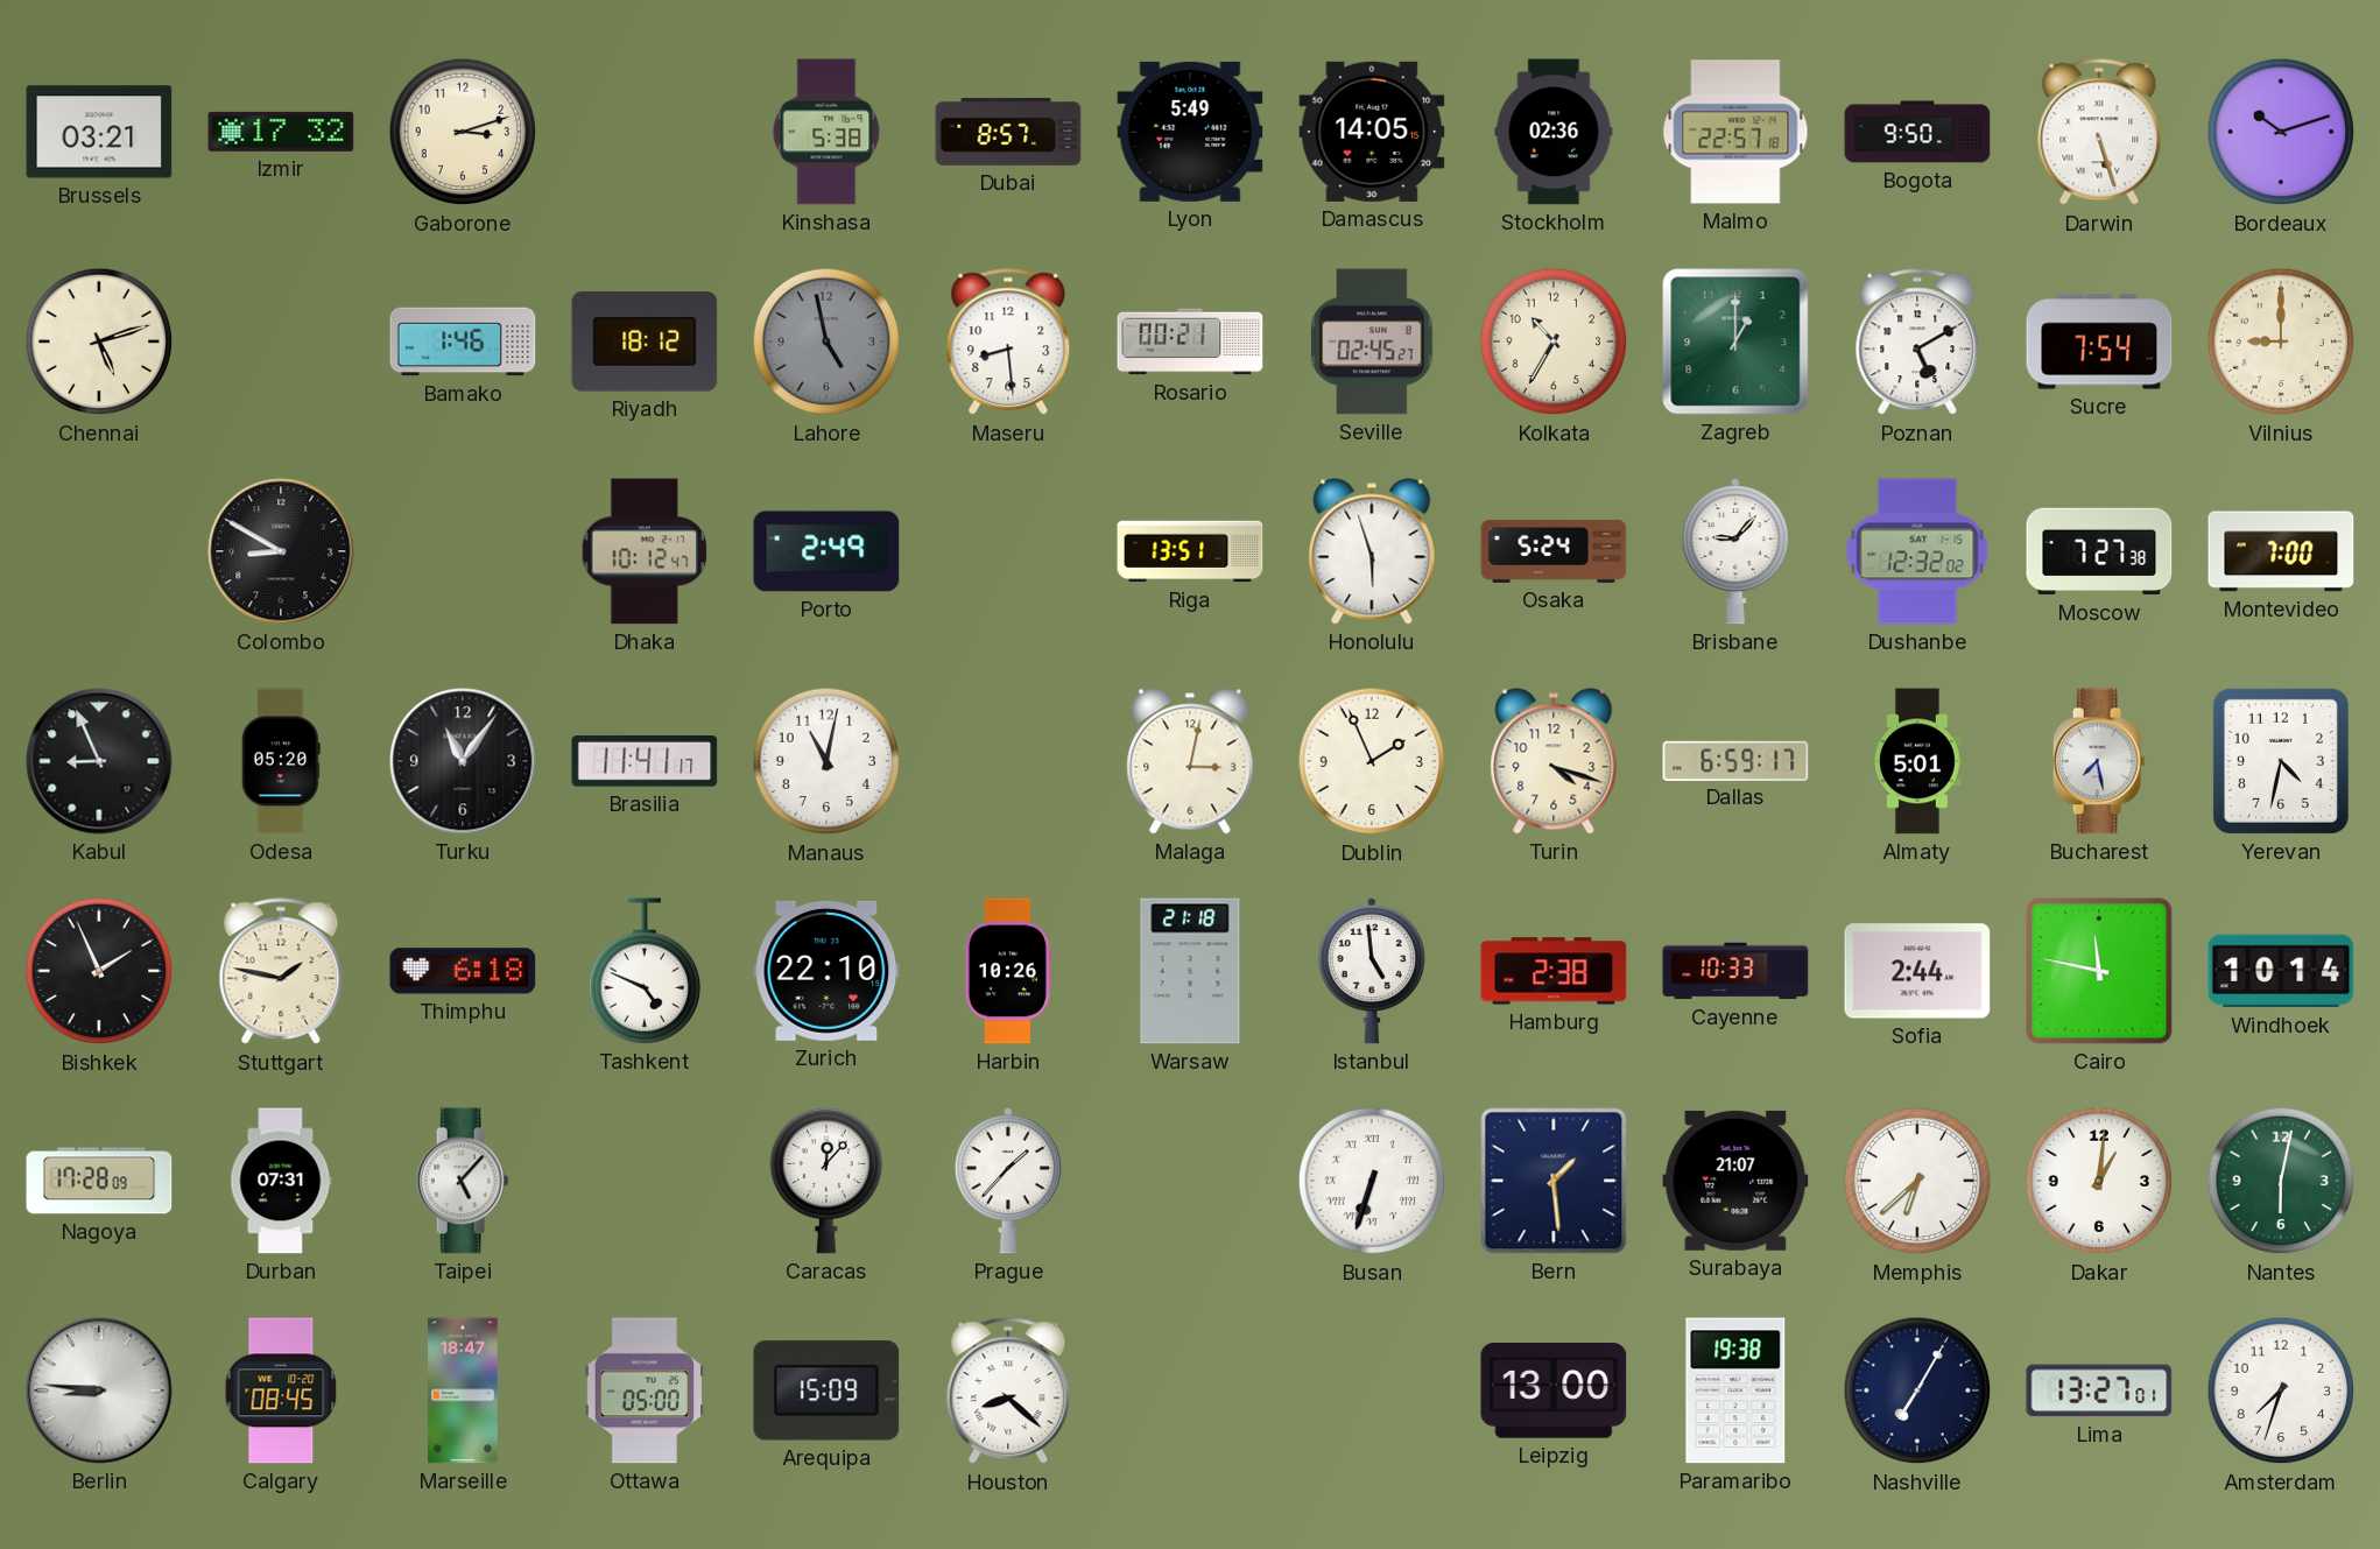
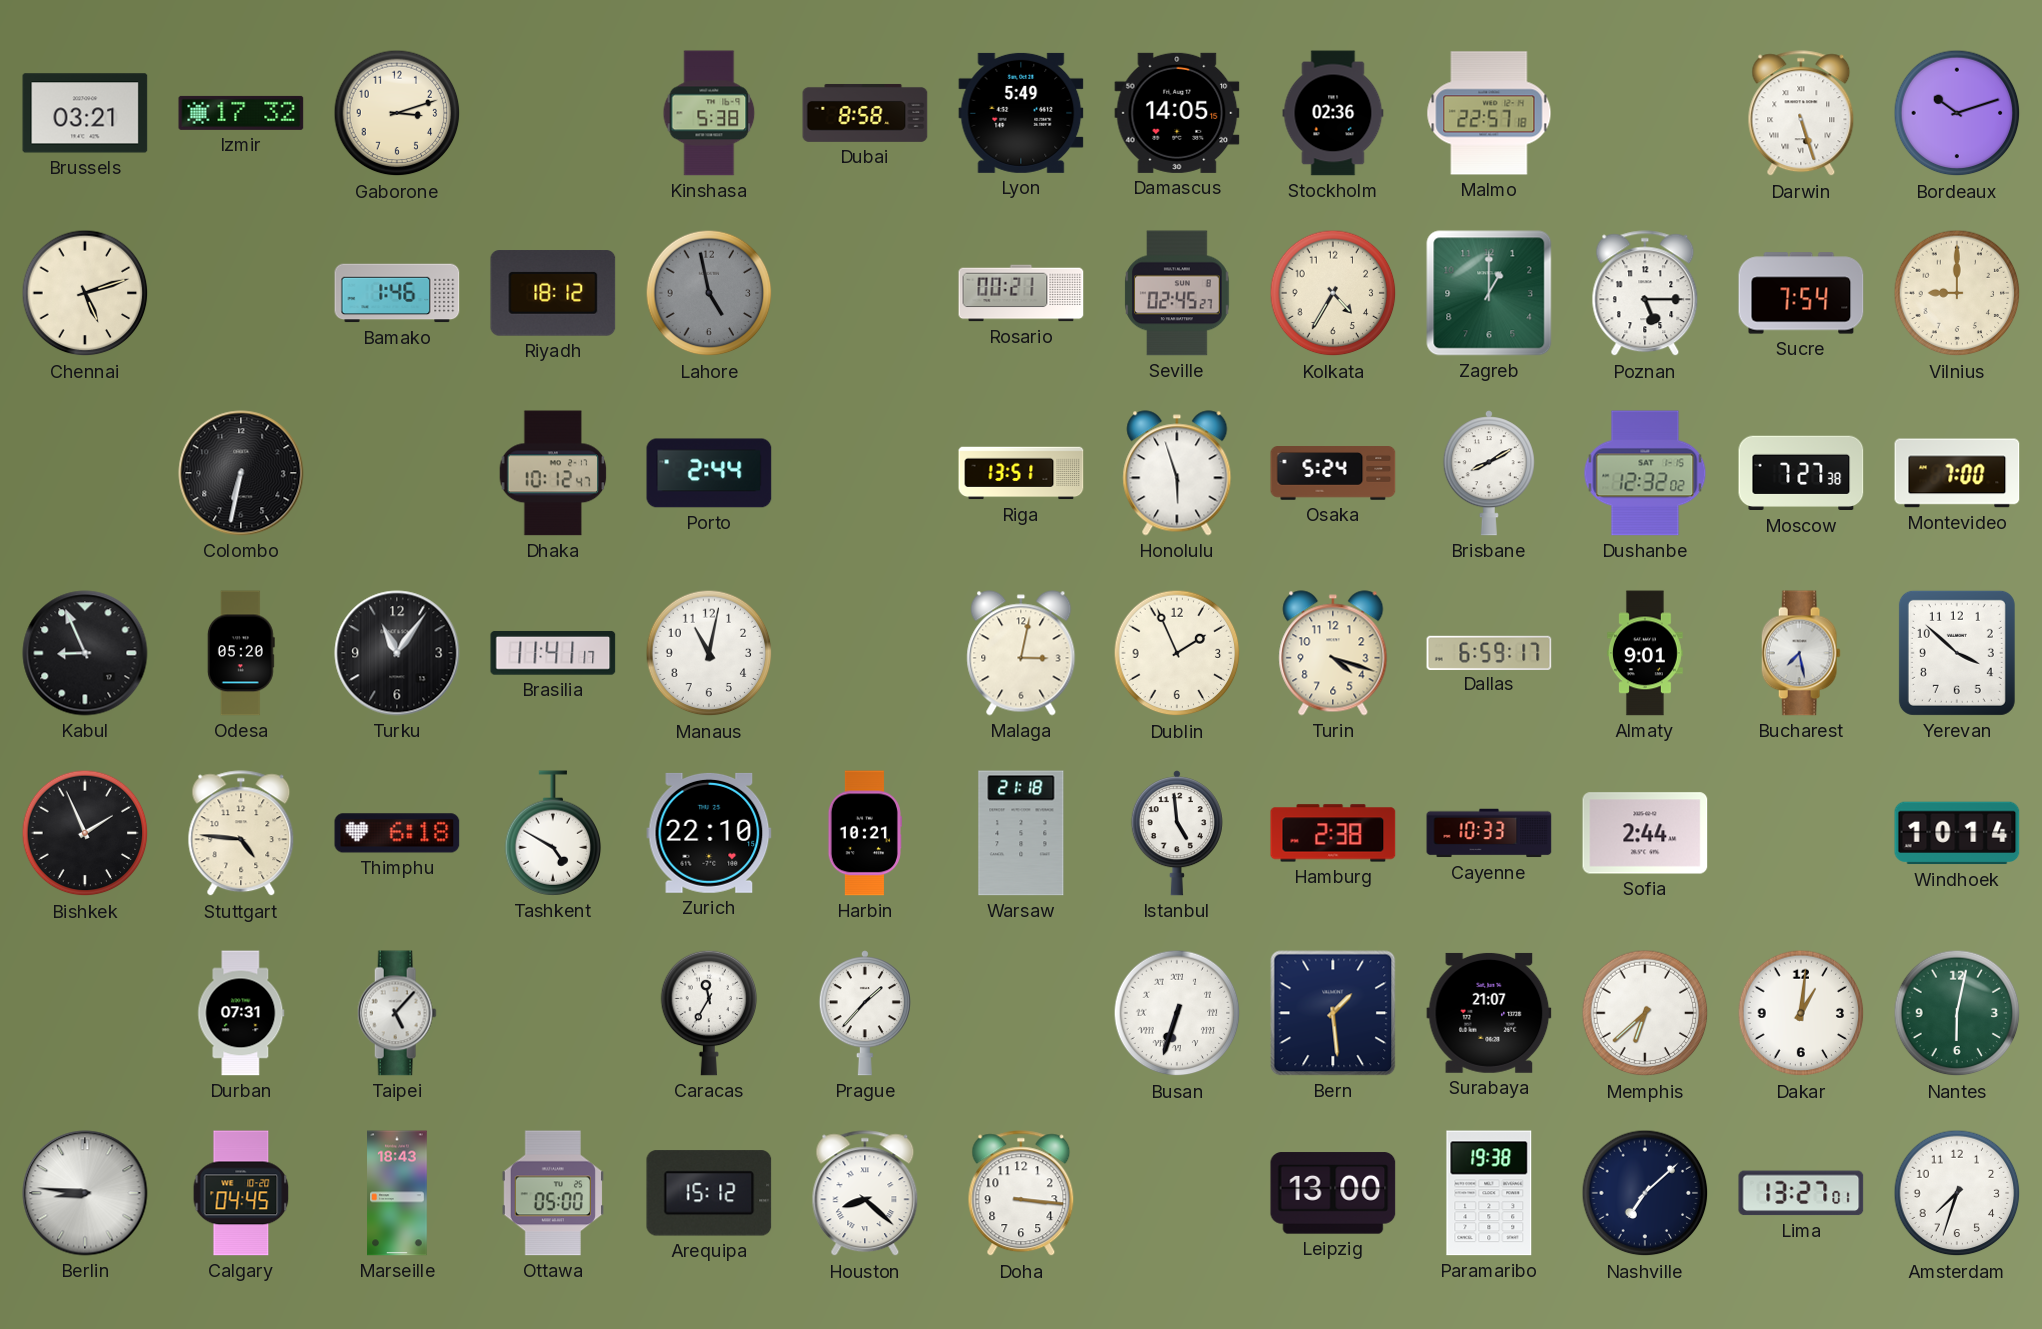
Dubai: 8:57 -> 8:58 (865, 113)
Bogota: 9:50 -> none (1917, 132)
Maseru: 8:29 -> none (1008, 343)
Kolkata: 10:35 -> 4:35 (1333, 293)
Poznan: 5:10 -> 5:15 (1645, 294)
Colombo: 8:50 -> 6:32 (241, 473)
Porto: 2:49 -> 2:44 (709, 473)
Brisbane: 9:07 -> 8:10 (1489, 473)
Almaty: 5:01 -> 9:01 (1645, 653)
Yerevan: 4:32 -> 3:52 (1957, 653)
Stuttgart: 1:47 -> 4:46 (241, 834)
Tashkent: 4:49 -> 4:50 (553, 833)
Harbin: 10:26 -> 10:21 (865, 833)
Cairo: 11:47 -> none (2099, 971)
Nagoya: 17:28 -> none (99, 1181)
Caracas: 12:07 -> 11:35 (709, 1013)
Calgary: 08:45 -> 04:45 (241, 1193)
Marseille: 18:47 -> 18:43 (397, 1193)
Arequipa: 15:09 -> 15:12 (709, 1193)
Doha: none -> 3:16 (1021, 1194)
Nashville: 7:05 -> 7:08 (1645, 1193)
